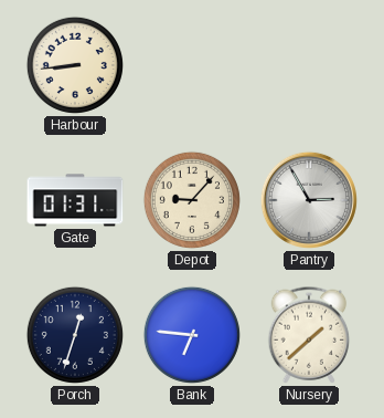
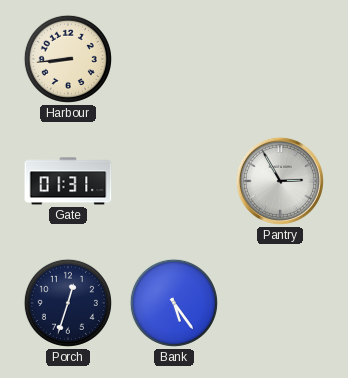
Depot: 9:07 -> none (192, 200)
Bank: 6:46 -> 5:24 (174, 303)
Nursery: 1:38 -> none (309, 335)
